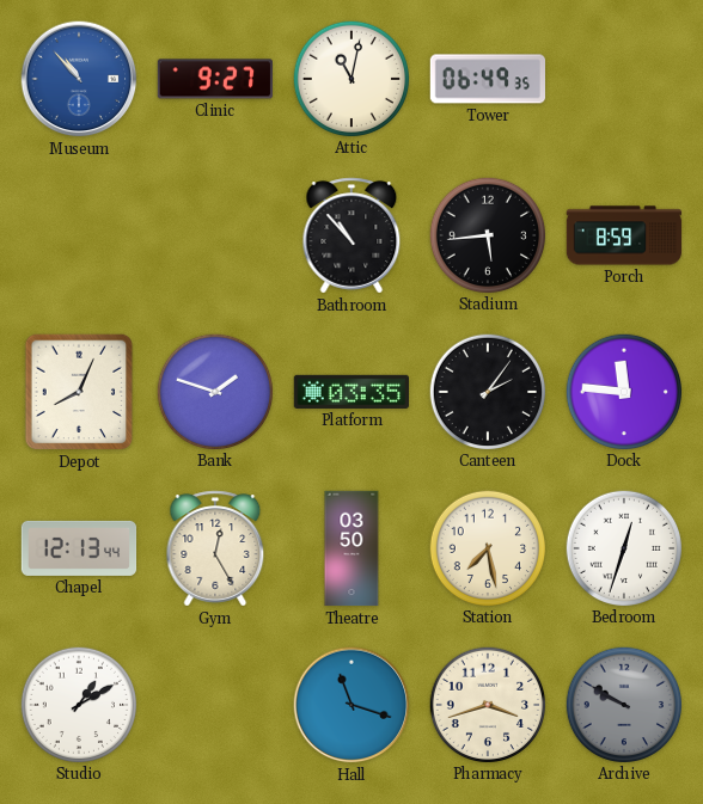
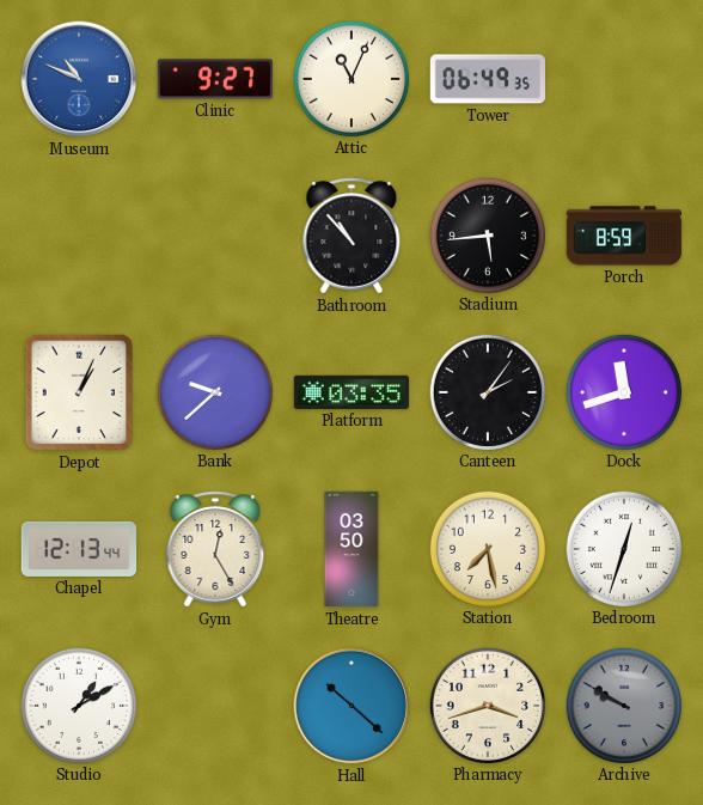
Museum: 10:53 -> 10:49 (79, 79)
Attic: 11:02 -> 11:04 (350, 78)
Depot: 8:04 -> 1:04 (79, 392)
Bank: 1:48 -> 9:38 (214, 391)
Dock: 11:46 -> 11:42 (623, 391)
Hall: 11:18 -> 10:22 (351, 706)
